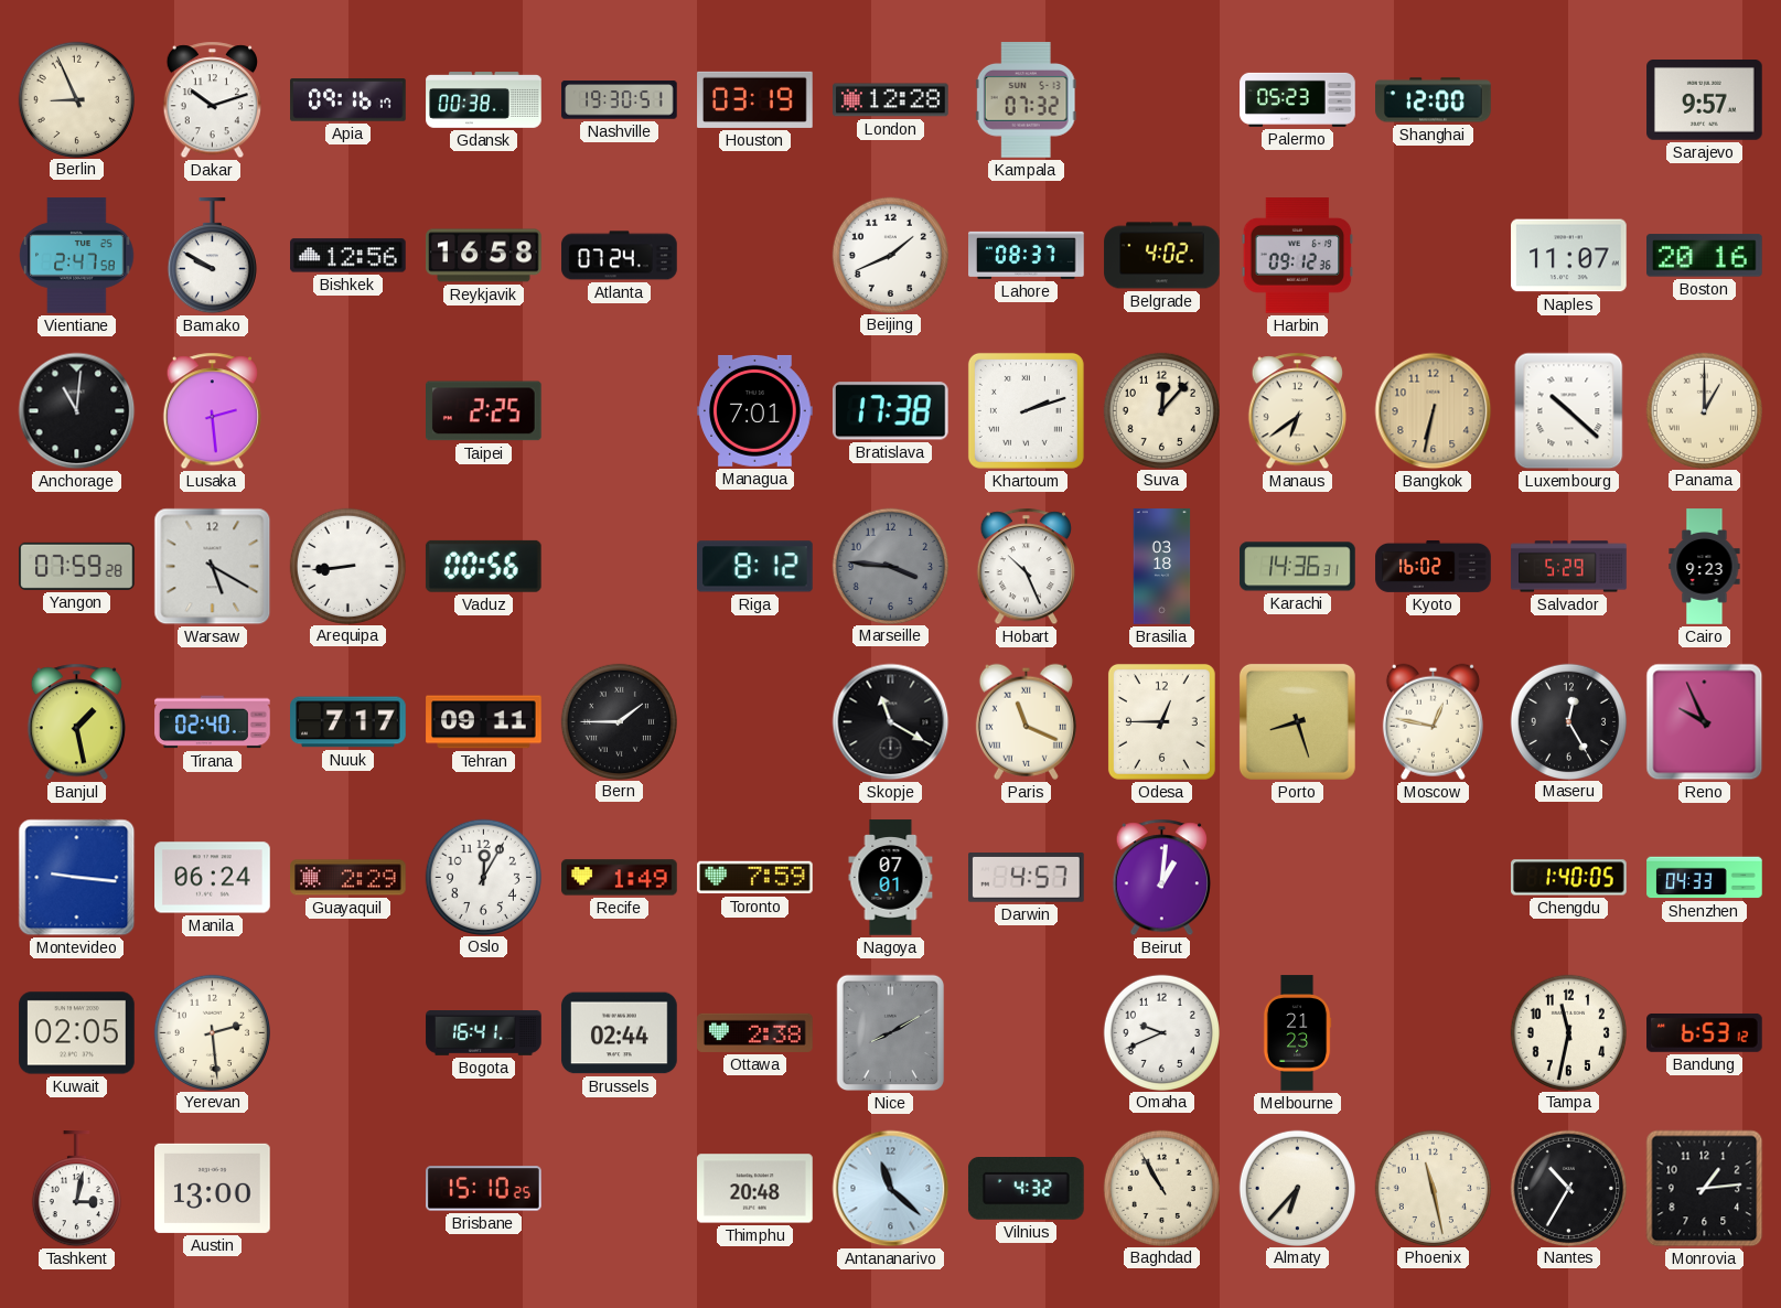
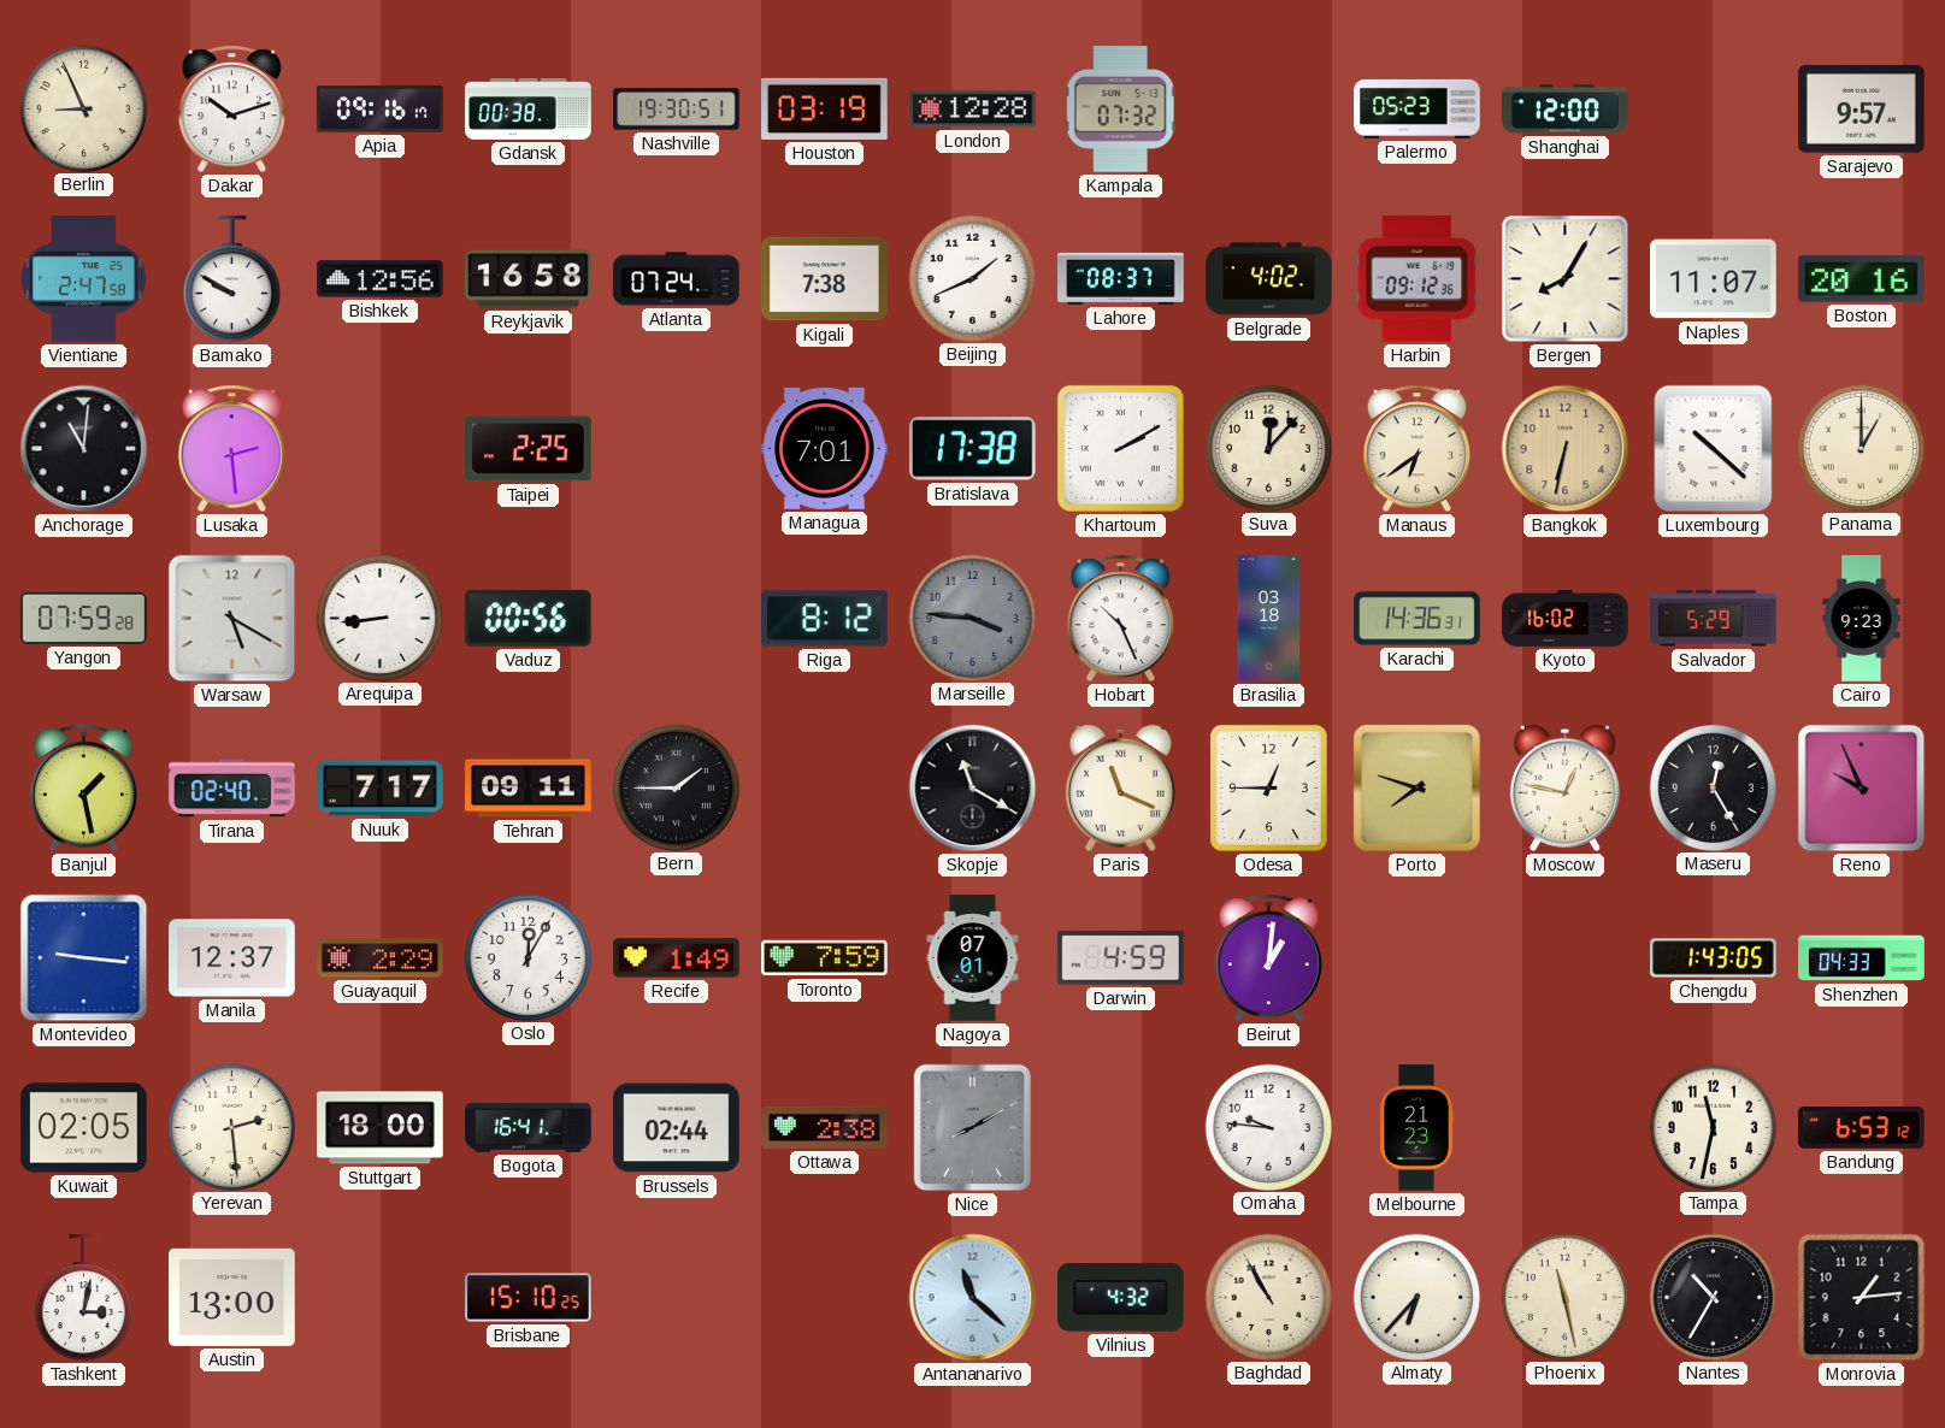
Kigali: none -> 7:38 (825, 279)
Bergen: none -> 8:05 (1566, 279)
Khartoum: 2:12 -> 2:10 (1120, 448)
Porto: 8:27 -> 7:48 (1416, 787)
Manila: 06:24 -> 12:37 (232, 958)
Darwin: 4:57 -> 4:59 (1121, 958)
Chengdu: 1:40 -> 1:43 (1714, 958)
Stuttgart: none -> 18:00 (381, 1128)
Omaha: 9:41 -> 9:46 (1268, 1127)
Thimphu: 20:48 -> none (755, 1189)
